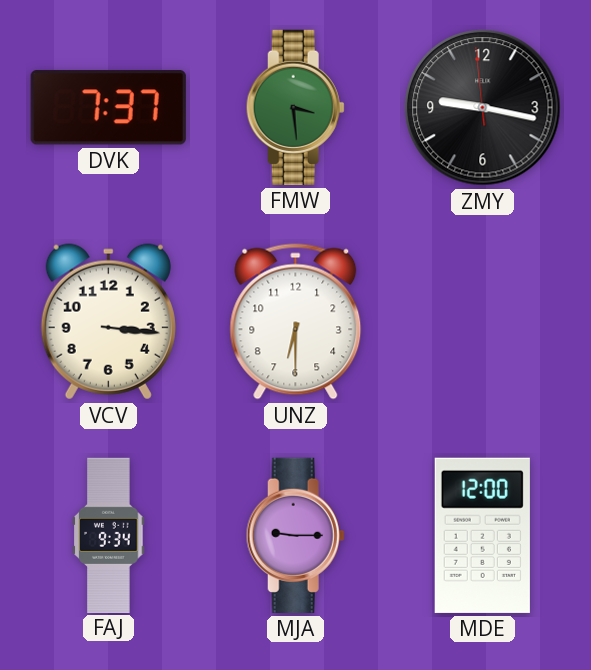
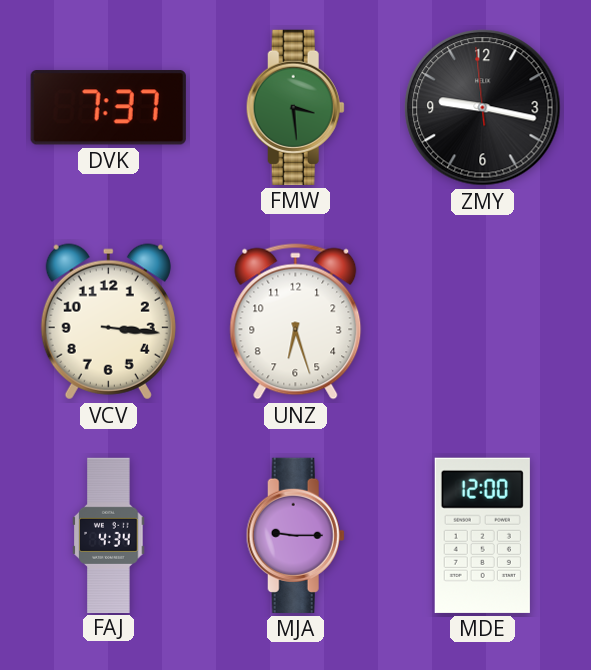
UNZ: 6:30 -> 6:27 (296, 322)
FAJ: 9:34 -> 4:34 (109, 535)
